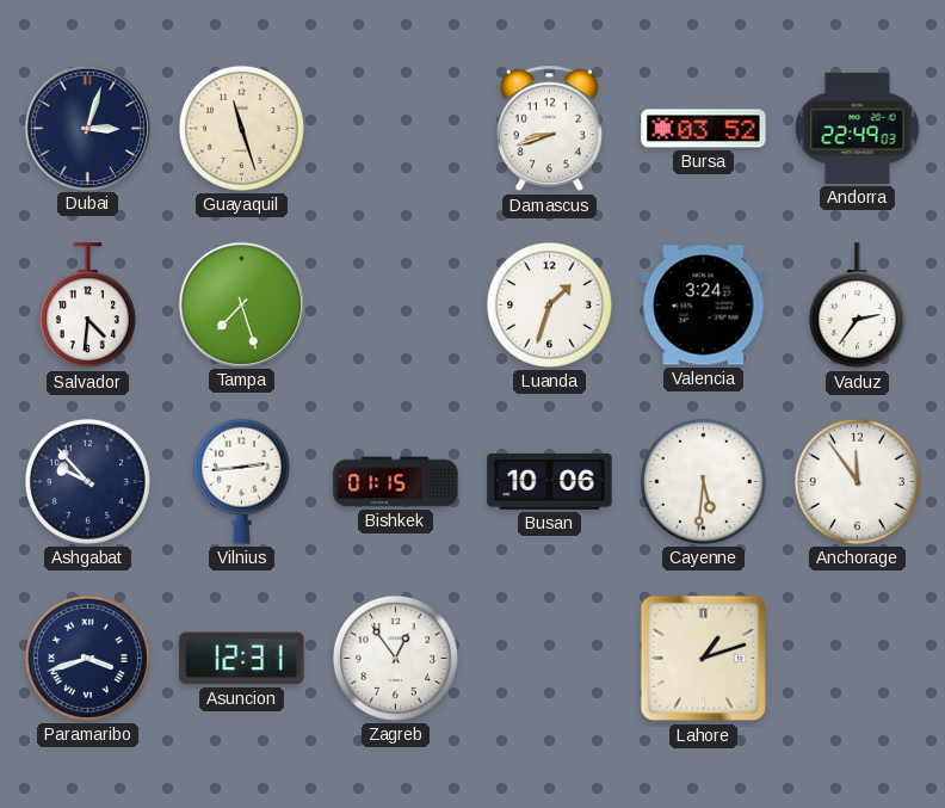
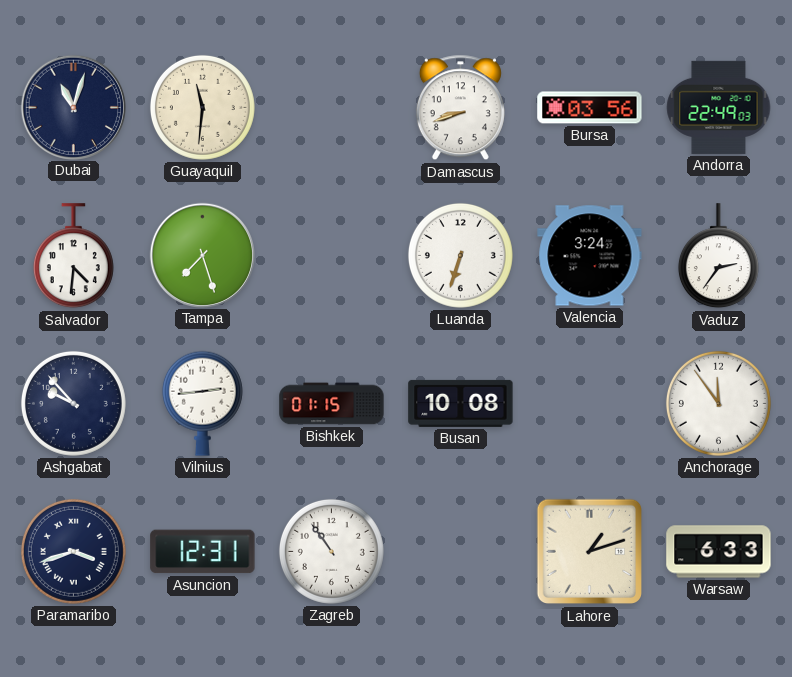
Dubai: 3:03 -> 11:03 (73, 107)
Guayaquil: 11:27 -> 11:31 (202, 107)
Bursa: 03:52 -> 03:56 (590, 108)
Luanda: 1:33 -> 6:33 (460, 255)
Busan: 10:06 -> 10:08 (461, 403)
Cayenne: 5:31 -> none (703, 481)
Zagreb: 12:54 -> 10:54 (331, 551)
Warsaw: none -> 6:33 (719, 552)
